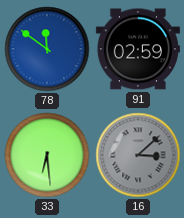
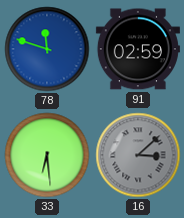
78: 11:51 -> 11:48 (47, 49)
